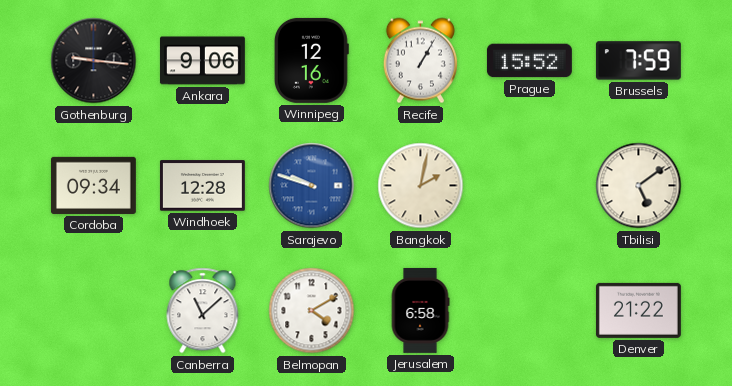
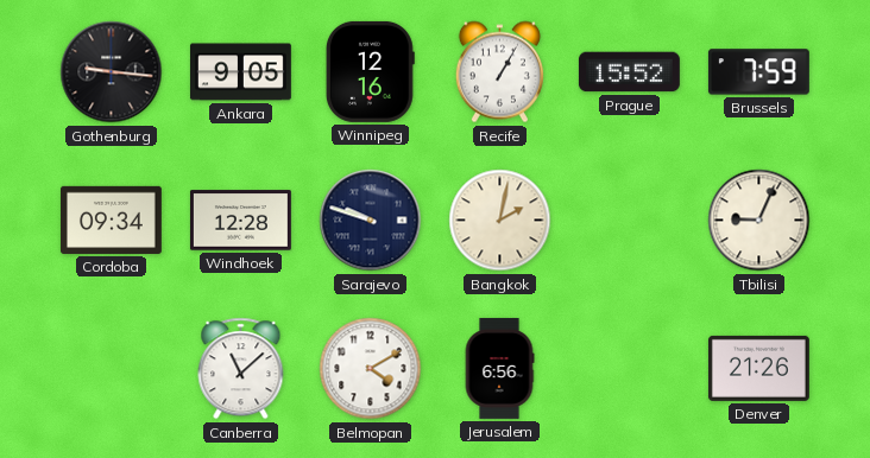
Ankara: 9:06 -> 9:05 (240, 72)
Sarajevo dial: blue -> navy (371, 221)
Tbilisi: 5:09 -> 9:04 (759, 221)
Jerusalem: 6:58 -> 6:56 (499, 368)
Denver: 21:22 -> 21:26 (758, 368)
